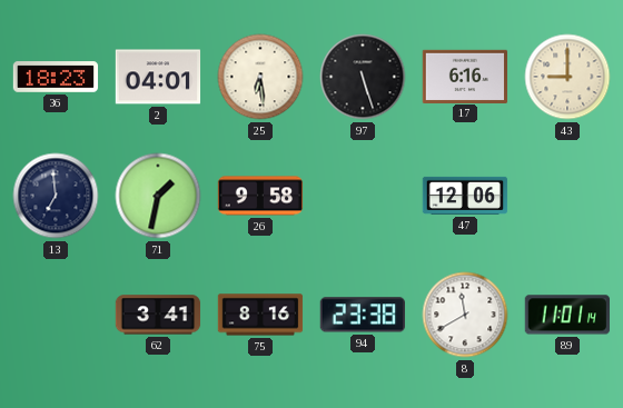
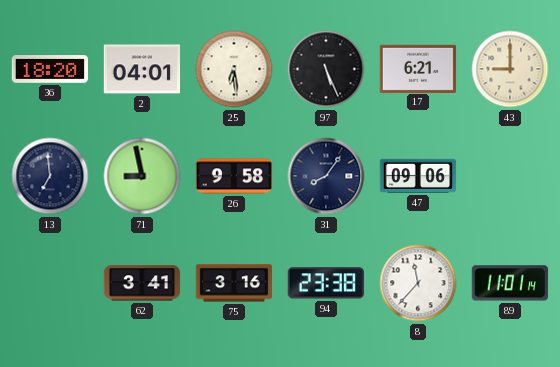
36: 18:23 -> 18:20 (50, 69)
97: 5:27 -> 5:26 (326, 69)
17: 6:16 -> 6:21 (418, 68)
71: 1:32 -> 8:58 (142, 176)
31: none -> 8:06 (326, 176)
47: 12:06 -> 09:06 (418, 176)
75: 8:16 -> 3:16 (234, 283)
8: 11:40 -> 11:37 (418, 283)
